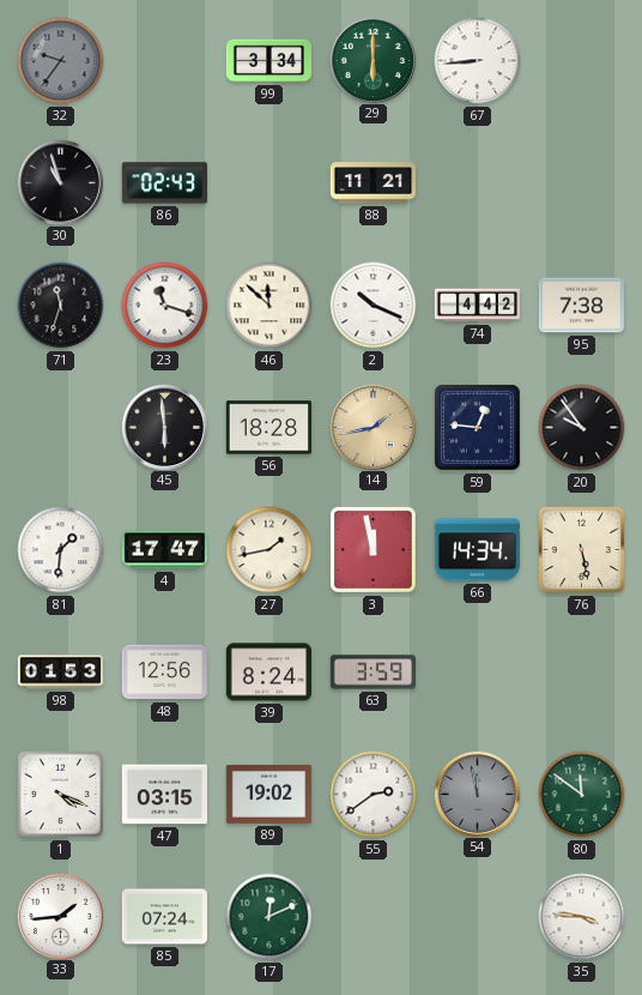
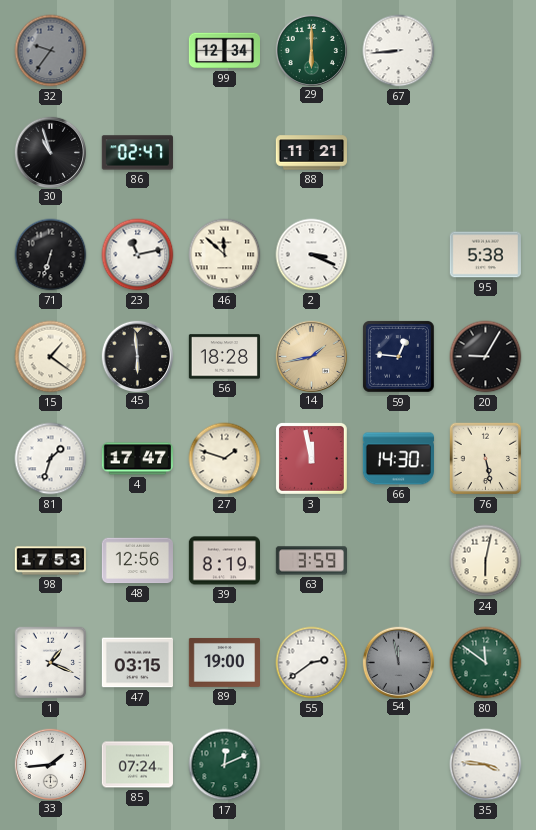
99: 3:34 -> 12:34 (224, 51)
86: 02:43 -> 02:47 (137, 153)
71: 11:33 -> 6:33 (51, 255)
23: 11:18 -> 11:13 (138, 255)
2: 10:19 -> 3:19 (312, 255)
74: 4:42 -> none (478, 306)
95: 7:38 -> 5:38 (485, 255)
15: none -> 1:21 (51, 357)
20: 9:54 -> 9:05 (486, 357)
81: 1:31 -> 1:33 (51, 459)
27: 1:43 -> 1:48 (225, 459)
66: 14:34 -> 14:30 (398, 459)
98: 01:53 -> 17:53 (50, 561)
39: 8:24 -> 8:19 (224, 561)
24: none -> 6:02 (486, 561)
1: 4:19 -> 1:19 (51, 663)
89: 19:02 -> 19:00 (224, 662)
